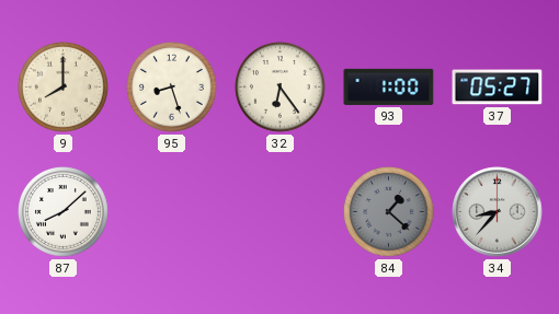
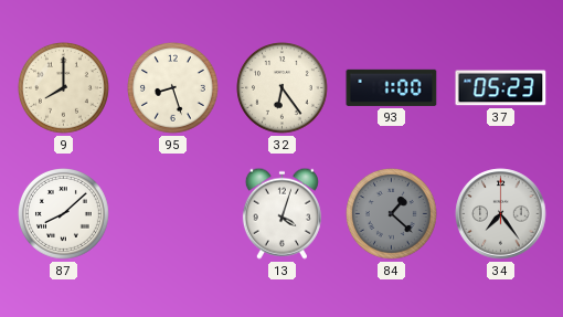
37: 05:27 -> 05:23 (501, 88)
13: none -> 4:03 (281, 213)
34: 8:37 -> 7:24 (501, 214)
